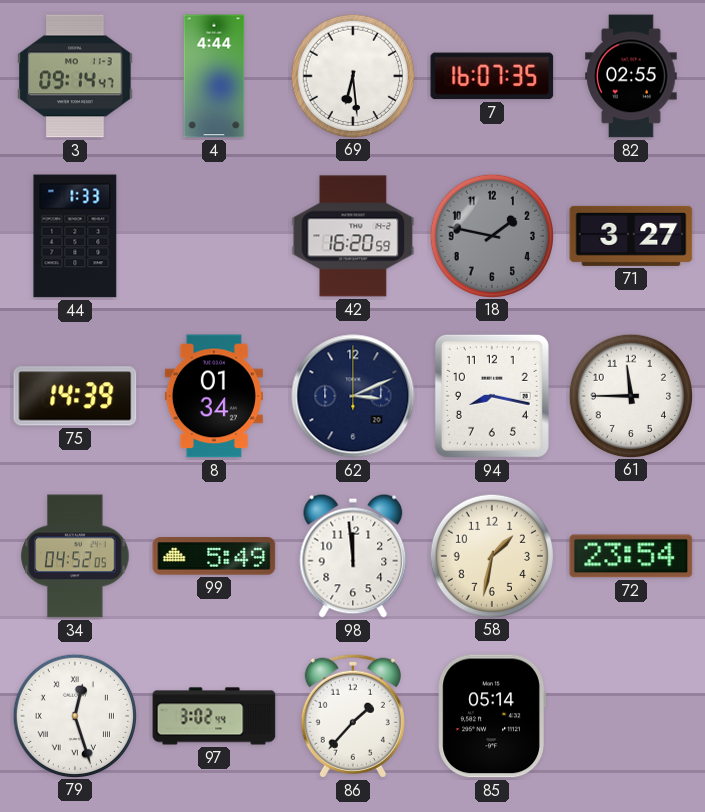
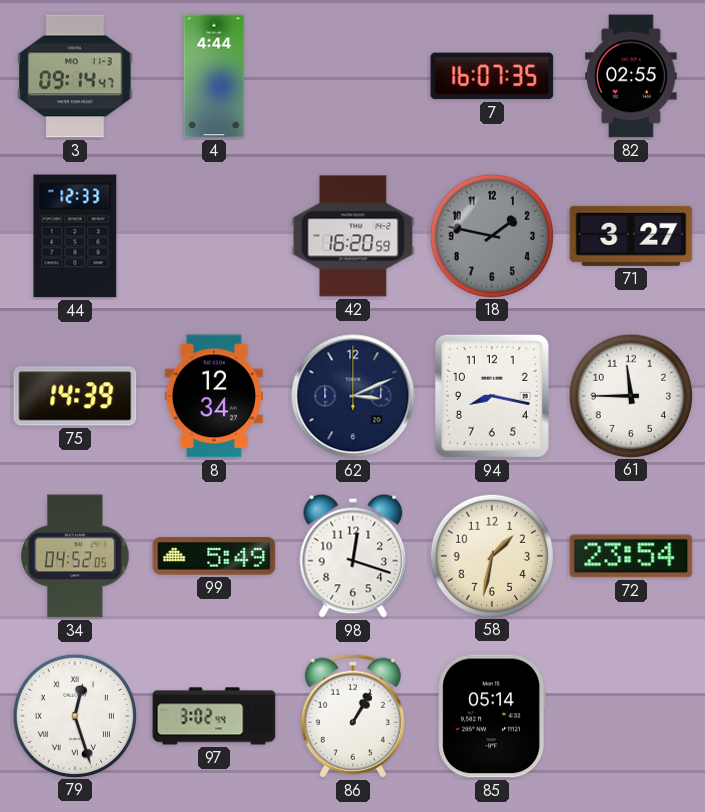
69: 6:29 -> none (352, 75)
44: 1:33 -> 12:33 (75, 236)
8: 01:34 -> 12:34 (214, 396)
98: 11:59 -> 12:18 (353, 556)
86: 1:37 -> 1:05 (353, 716)
